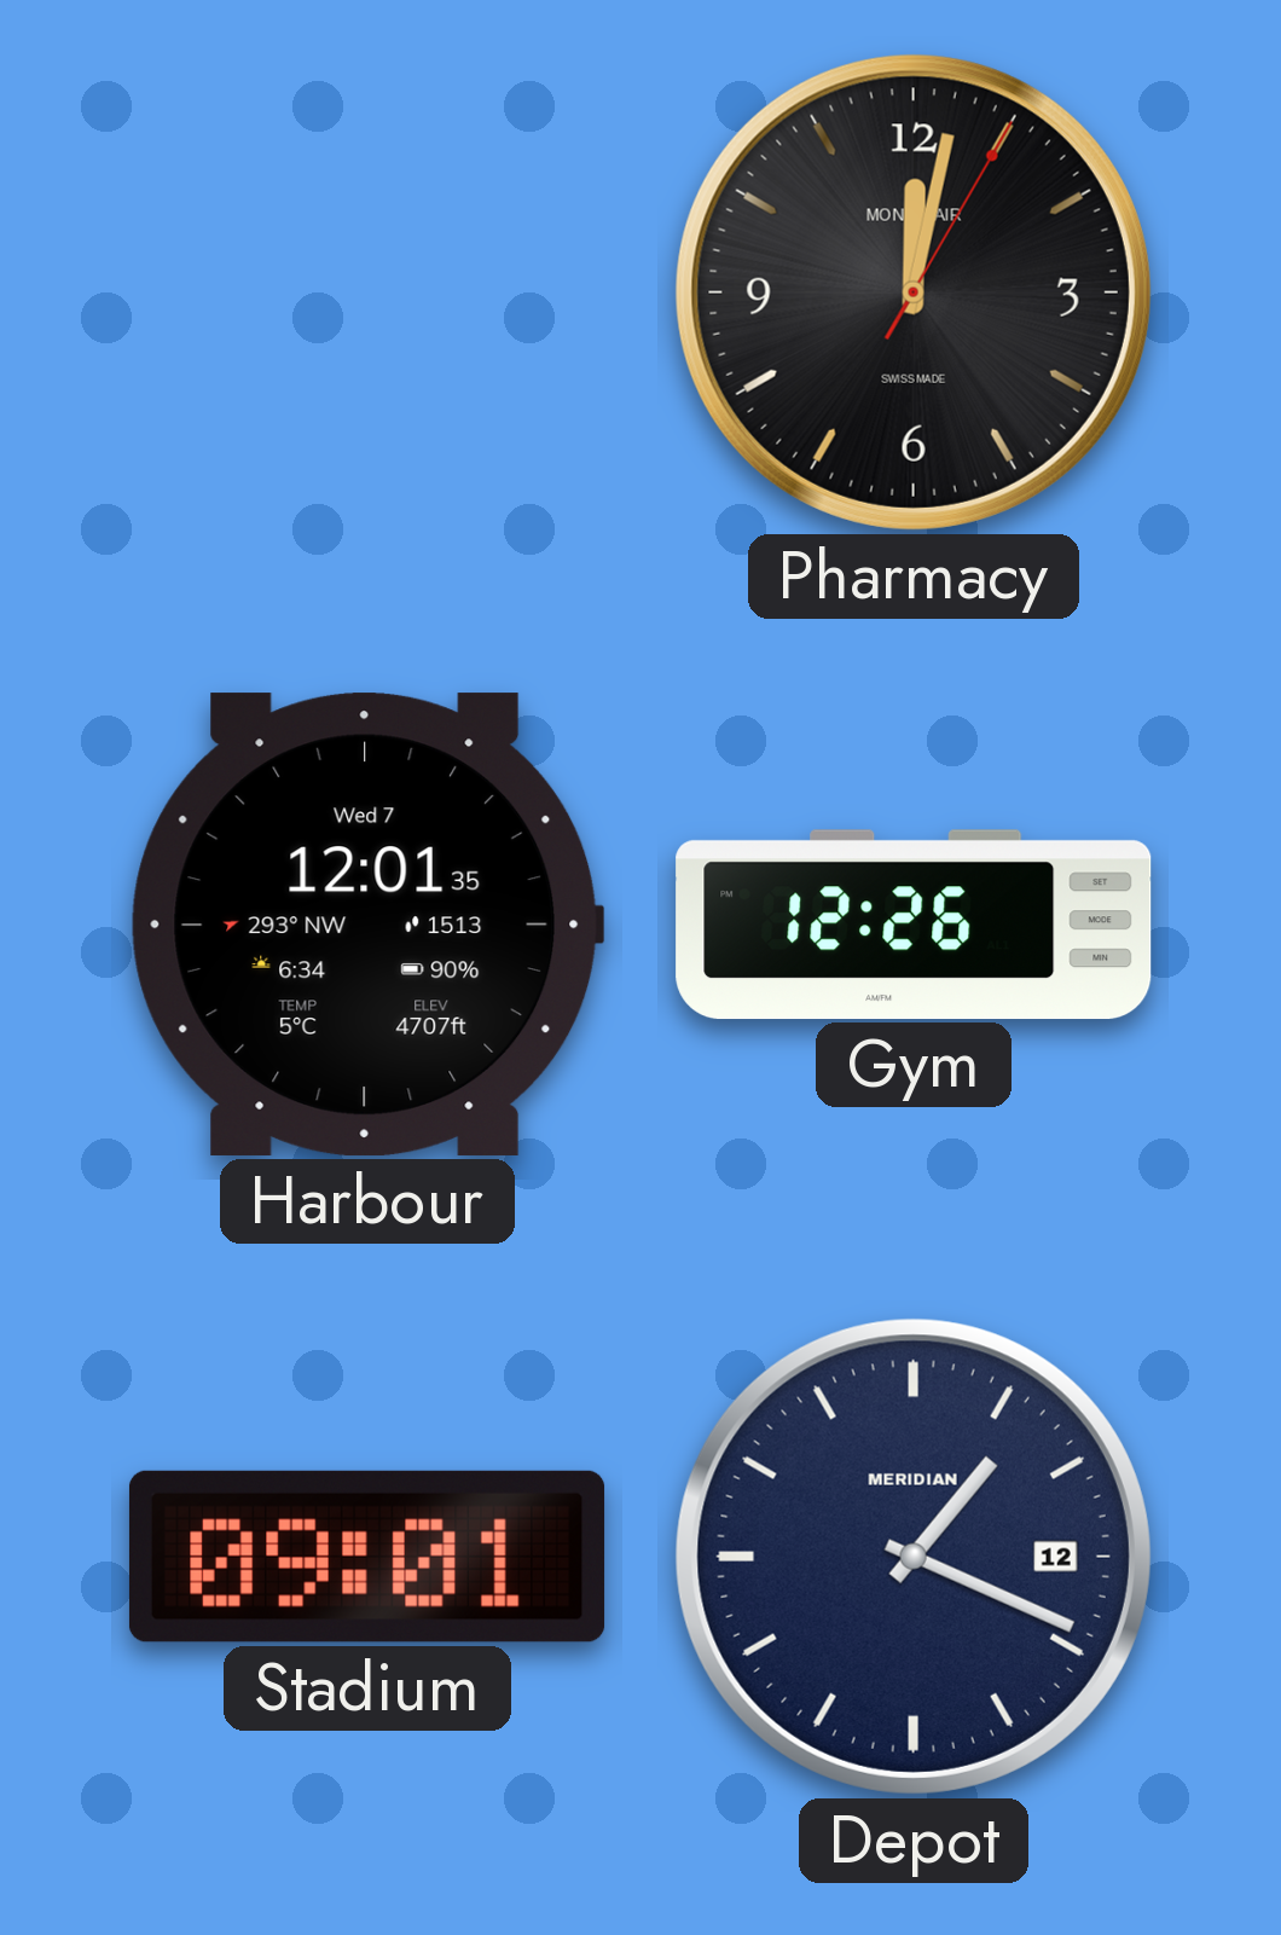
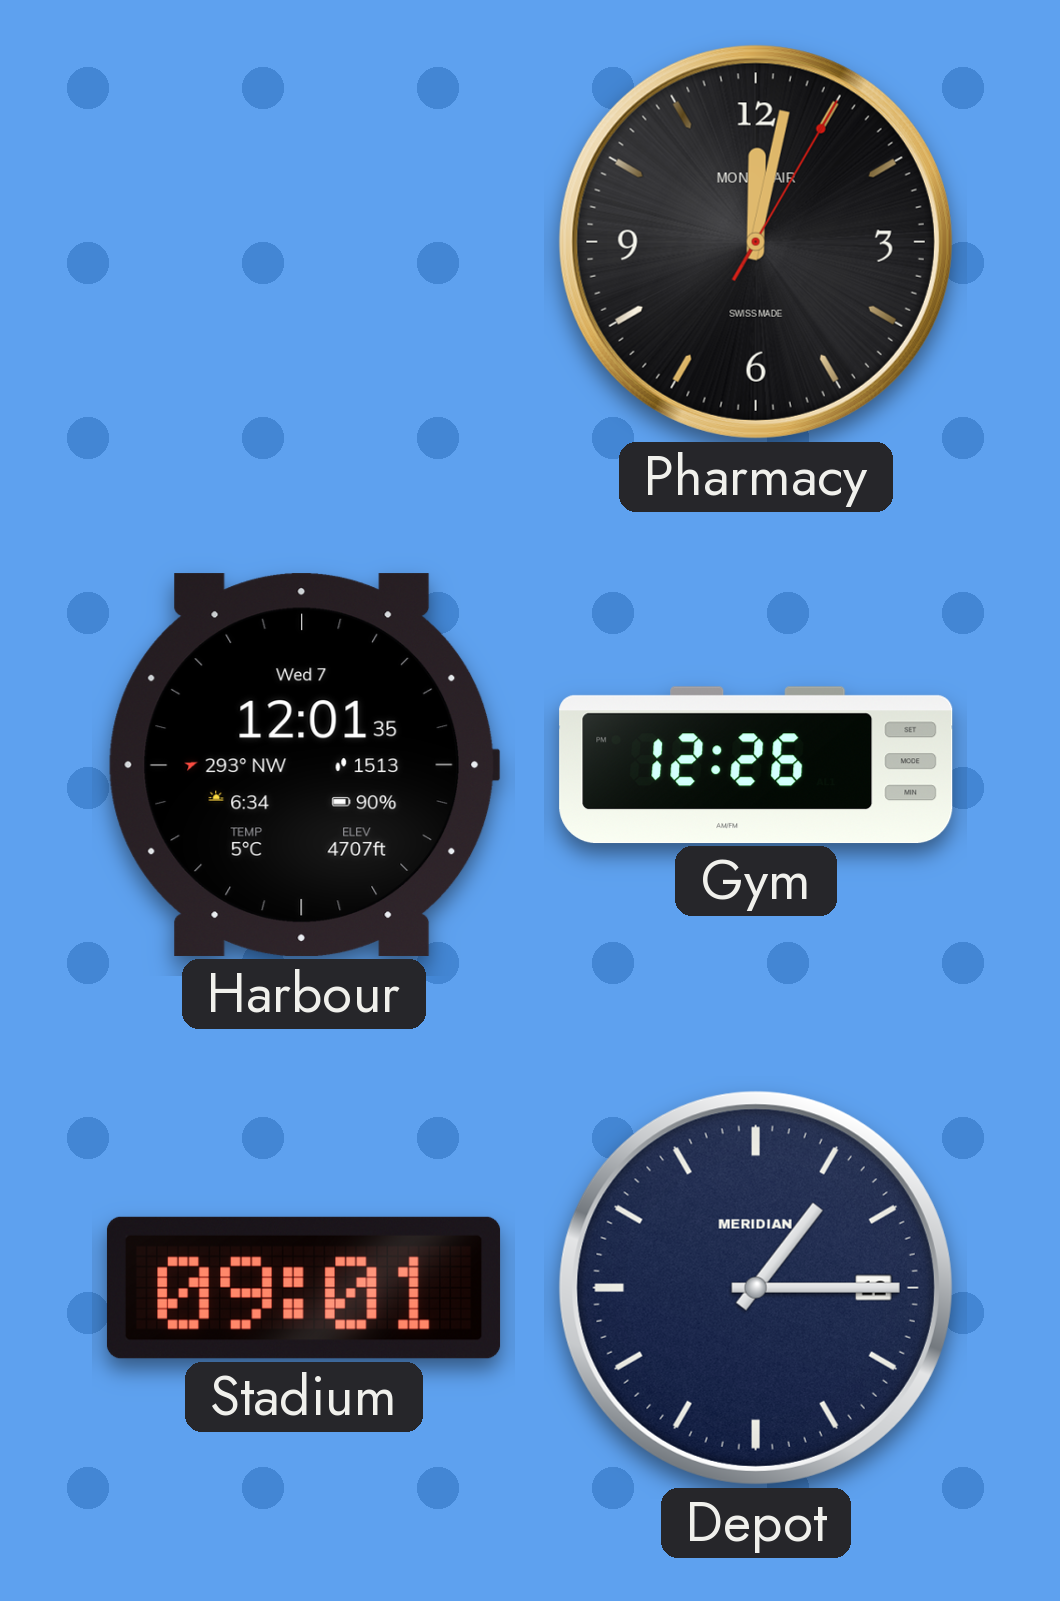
Depot: 1:19 -> 1:15 (756, 1288)
